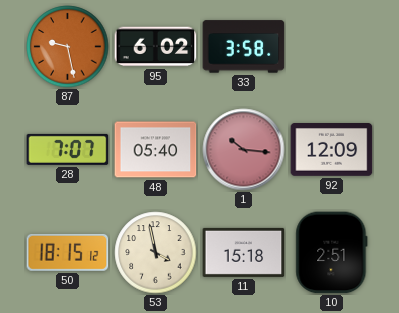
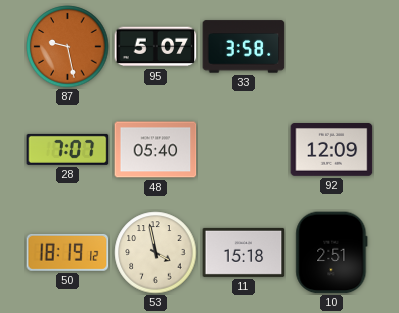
95: 6:02 -> 5:07 (156, 47)
1: 10:16 -> none (244, 150)
50: 18:15 -> 18:19 (68, 252)
